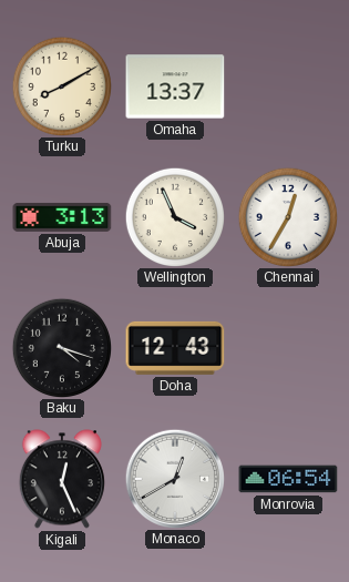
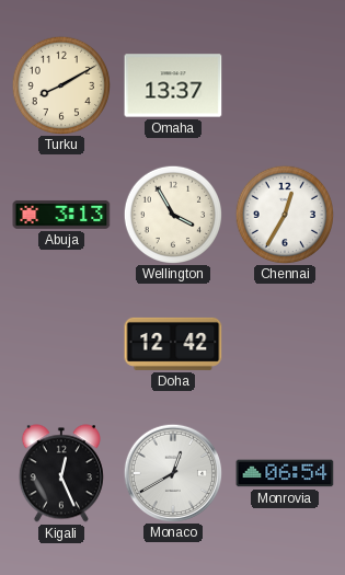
Wellington: 3:56 -> 3:55 (172, 214)
Baku: 4:18 -> none (61, 347)
Doha: 12:43 -> 12:42 (173, 344)
